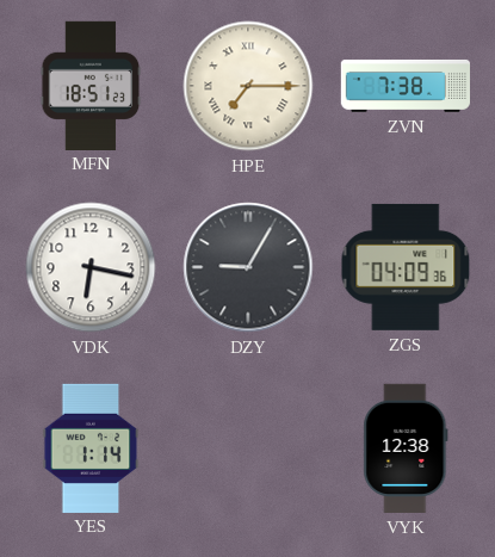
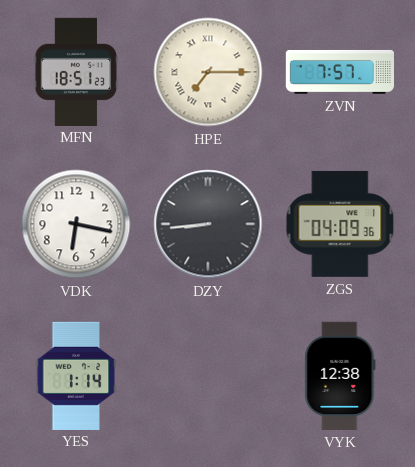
ZVN: 7:38 -> 7:57 (339, 72)
DZY: 9:05 -> 8:44 (208, 224)
